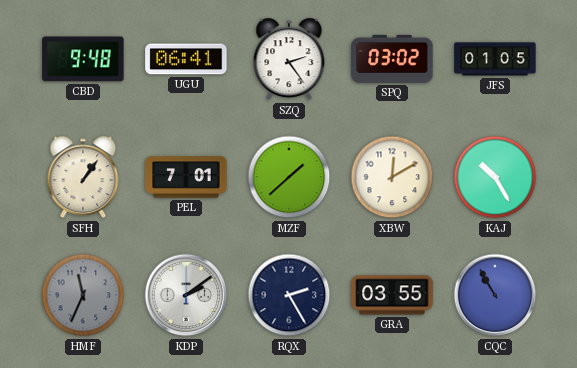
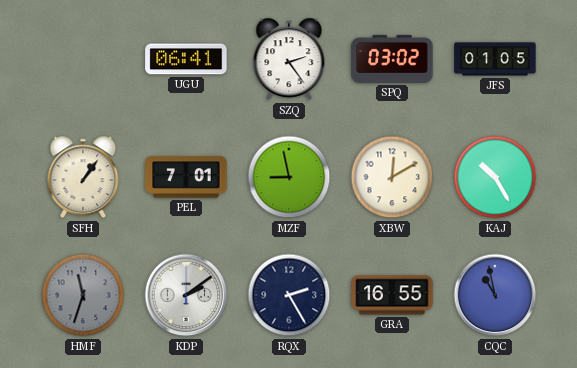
CBD: 9:48 -> none (83, 59)
MZF: 1:38 -> 8:58 (289, 177)
HMF: 11:34 -> 11:33 (83, 295)
GRA: 03:55 -> 16:55 (392, 295)
CQC: 10:55 -> 10:58 (495, 295)
